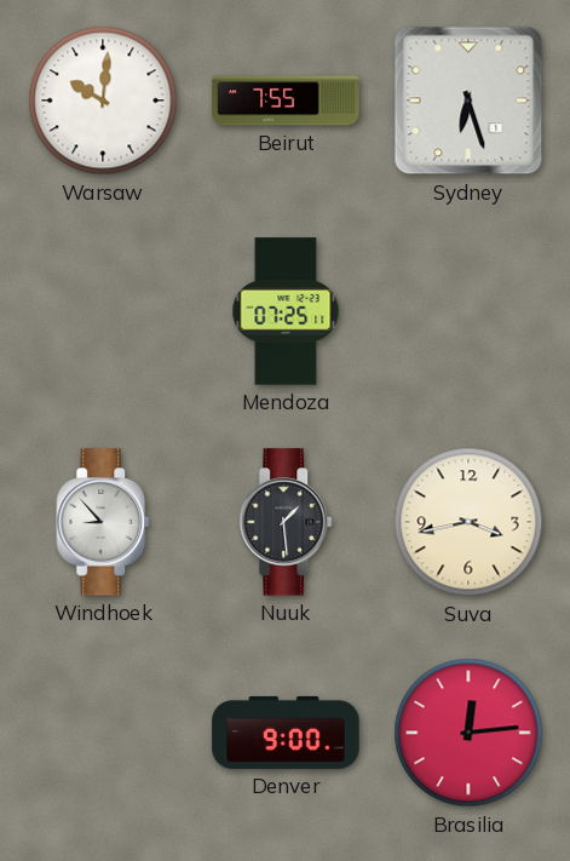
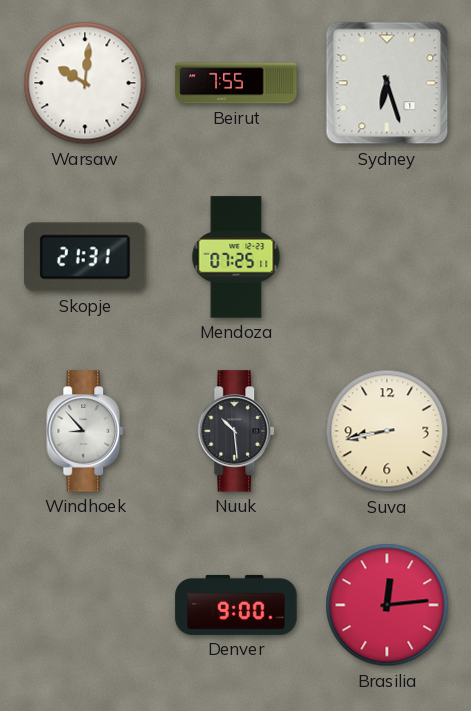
Skopje: none -> 21:31 (85, 257)
Nuuk: 1:29 -> 10:29 (237, 431)
Suva: 3:43 -> 8:43 (387, 431)
